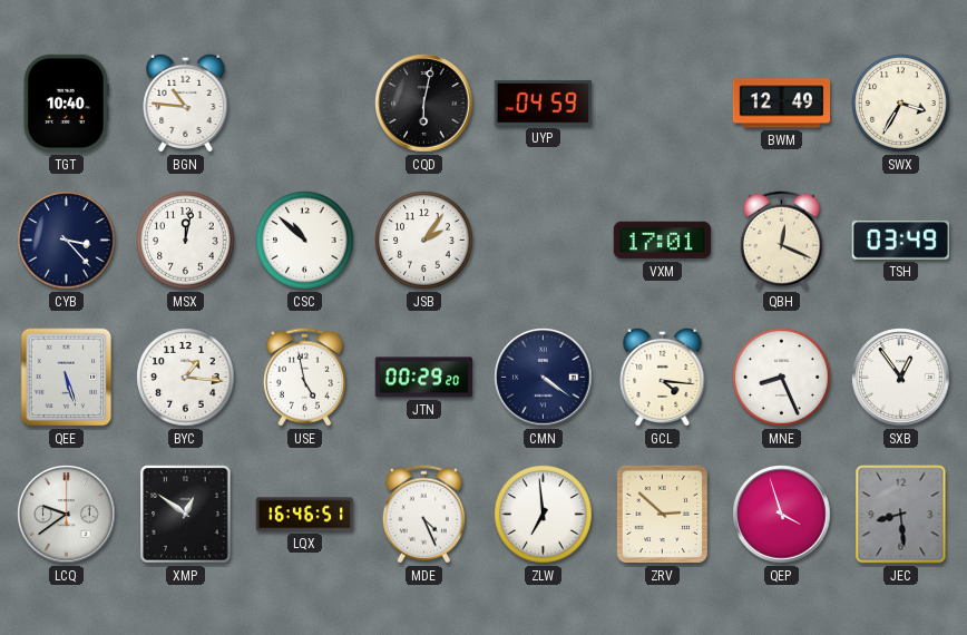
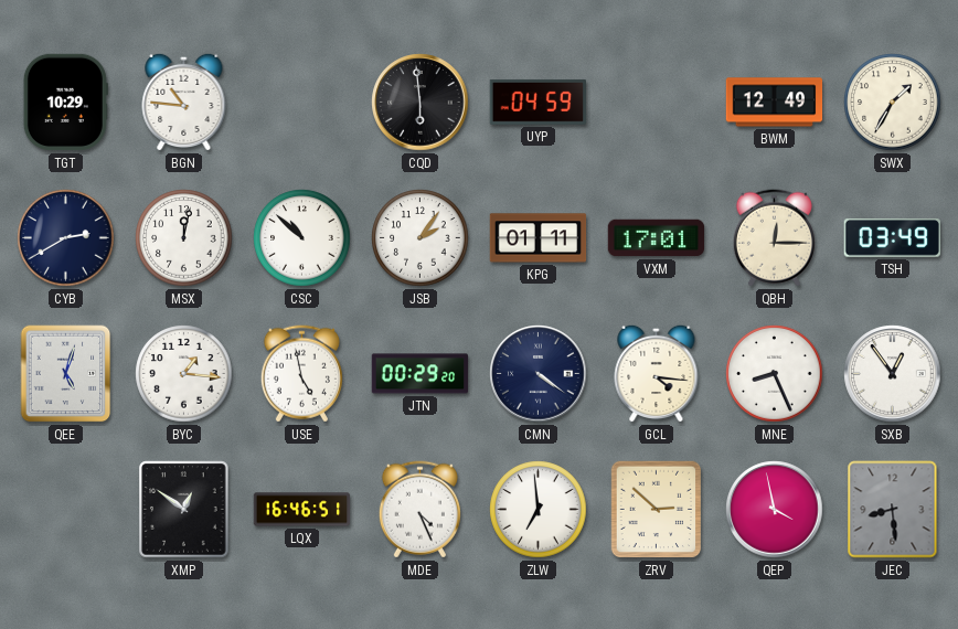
TGT: 10:40 -> 10:29 (65, 103)
CQD: 6:02 -> 5:59 (421, 103)
SWX: 3:35 -> 1:35 (893, 103)
CYB: 3:23 -> 2:40 (66, 238)
KPG: none -> 01:11 (539, 238)
QBH: 12:19 -> 12:15 (774, 238)
QEE: 5:27 -> 5:03 (66, 374)
LCQ: 9:39 -> none (67, 515)
QEP: 3:57 -> 3:58 (775, 510)
